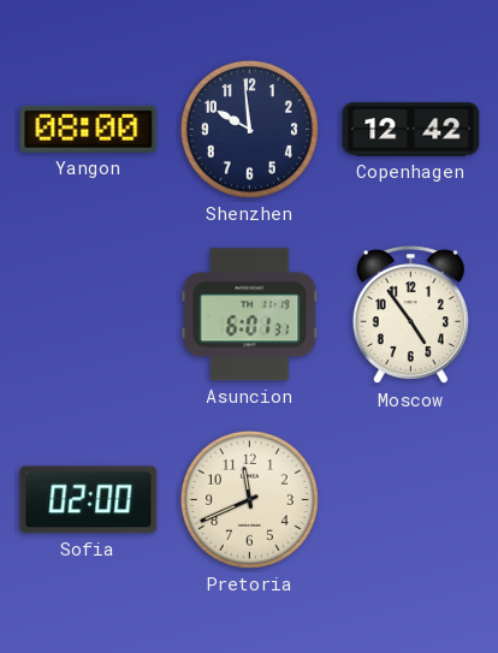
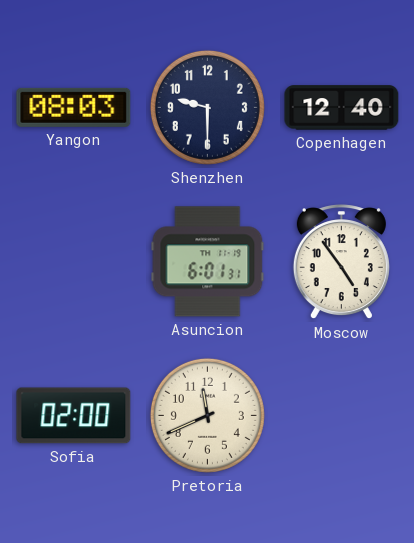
Yangon: 08:00 -> 08:03 (74, 107)
Shenzhen: 9:59 -> 9:30 (207, 107)
Copenhagen: 12:42 -> 12:40 (342, 108)
